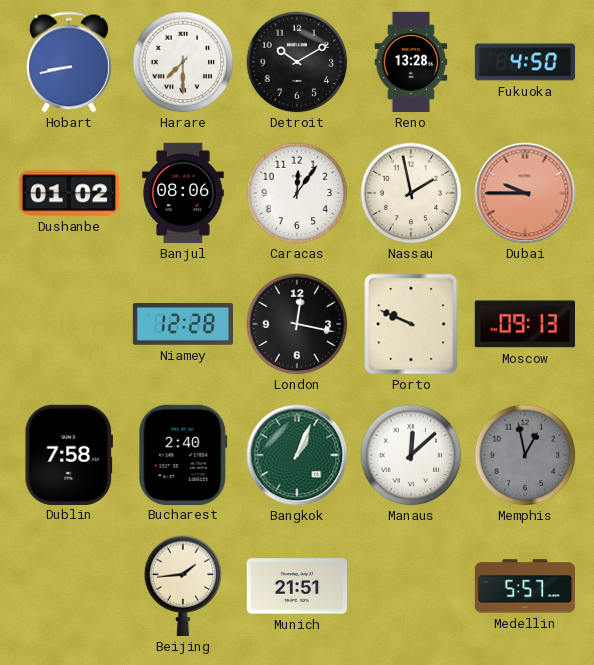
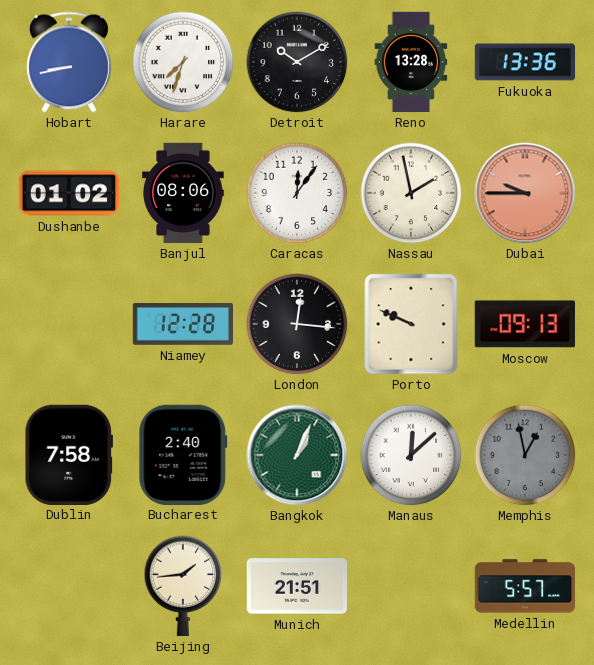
Harare: 7:30 -> 7:33 (183, 62)
Fukuoka: 4:50 -> 13:36 (525, 62)
London: 12:17 -> 12:16 (297, 324)
